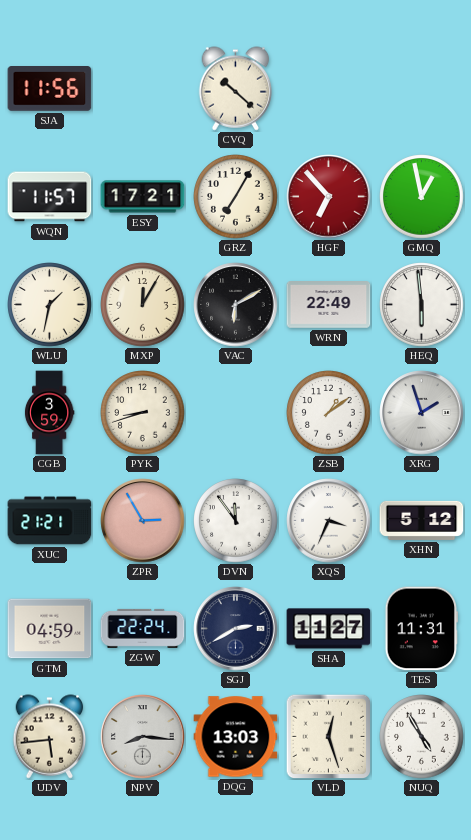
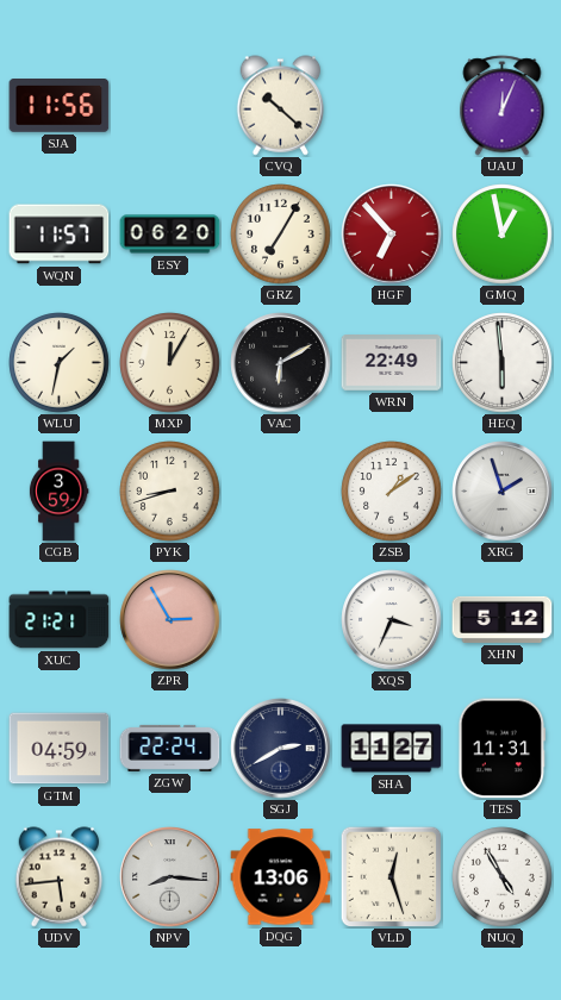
UAU: none -> 12:04 (503, 106)
ESY: 17:21 -> 06:20 (170, 235)
DVN: 11:54 -> none (236, 521)
DQG: 13:03 -> 13:06 (281, 877)
